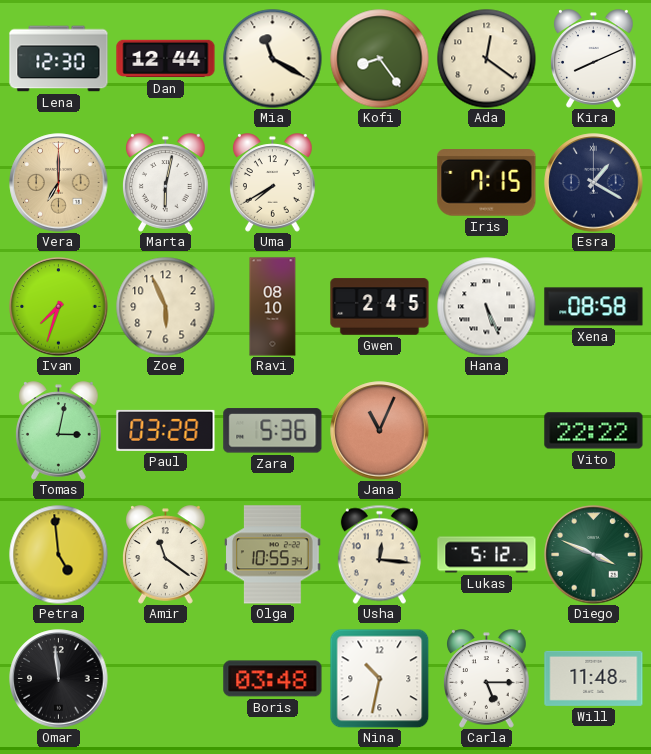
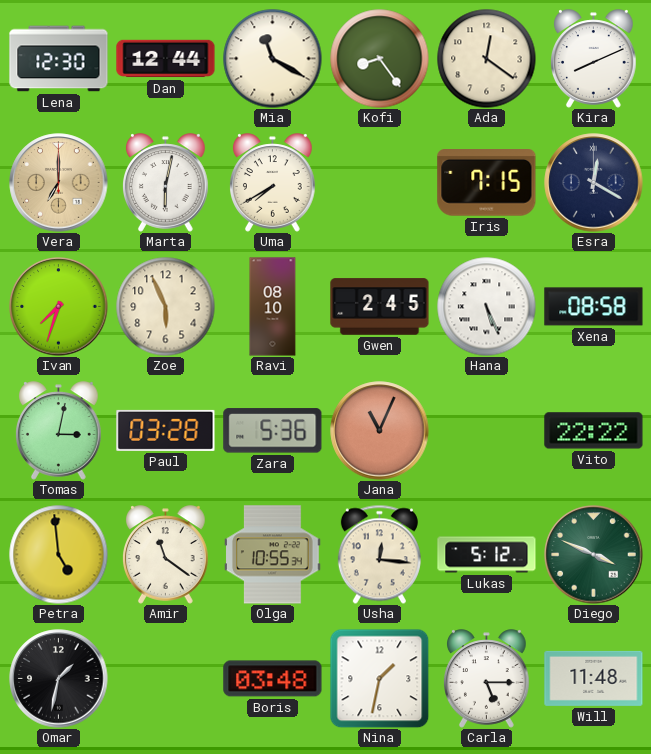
Esra: 1:20 -> 12:20 (594, 183)
Omar: 11:59 -> 1:32 (59, 679)
Nina: 10:32 -> 1:32 (379, 678)
